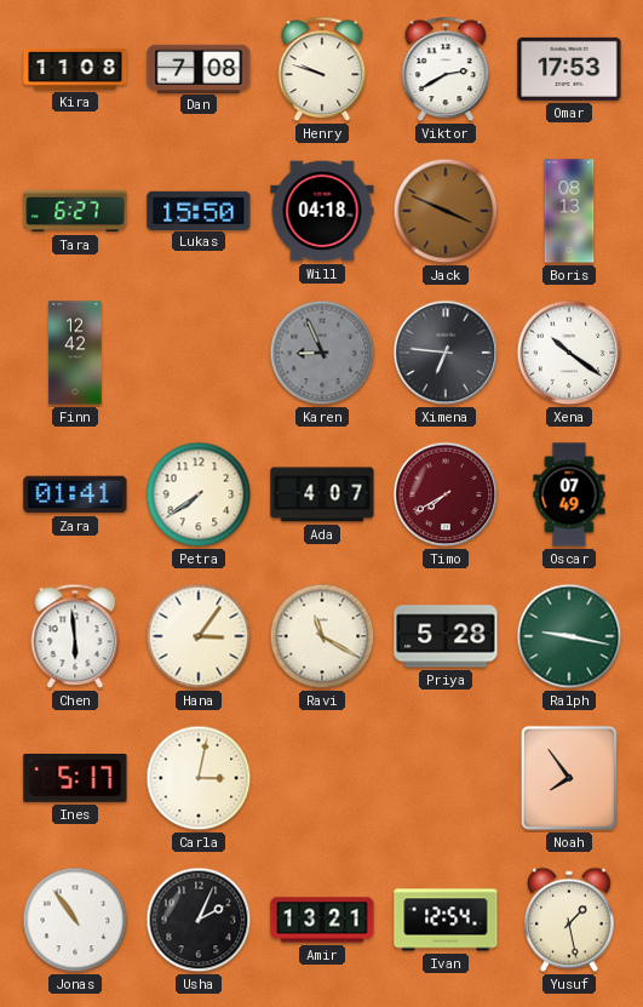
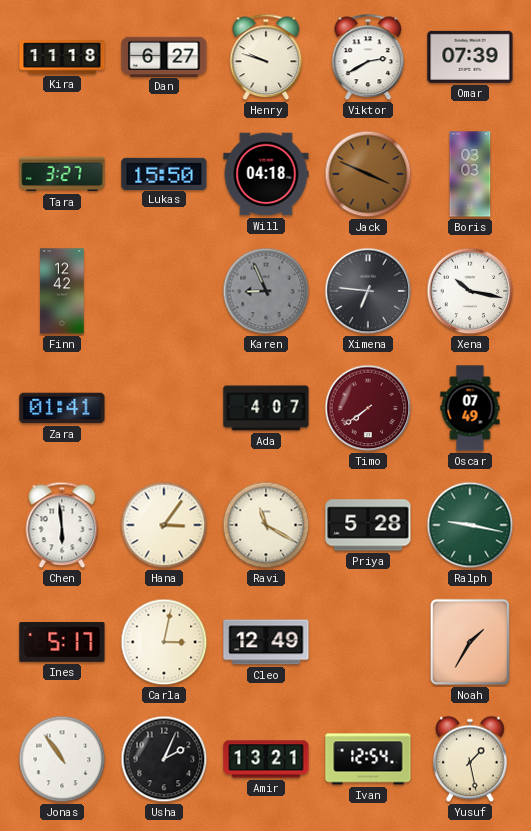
Kira: 11:08 -> 11:18 (62, 57)
Dan: 7:08 -> 6:27 (164, 56)
Omar: 17:53 -> 07:39 (470, 57)
Tara: 6:27 -> 3:27 (62, 174)
Boris: 08:13 -> 03:03 (470, 174)
Xena: 10:21 -> 10:17 (470, 291)
Petra: 7:39 -> none (199, 494)
Timo: 7:40 -> 7:39 (368, 408)
Cleo: none -> 12:49 (266, 642)
Noah: 7:54 -> 1:35 (470, 642)
